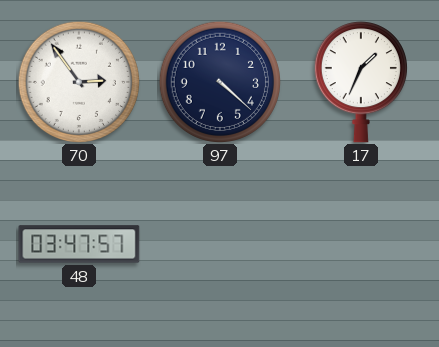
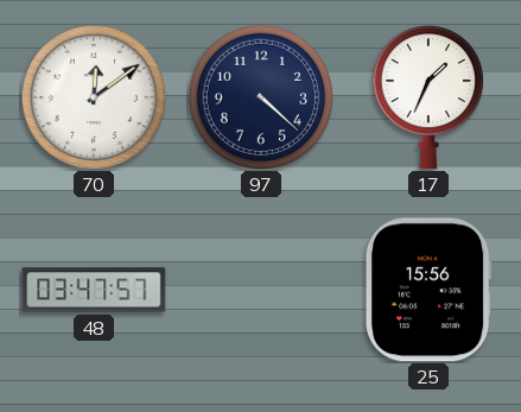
70: 2:54 -> 12:09 (93, 96)
25: none -> 15:56 (428, 290)
